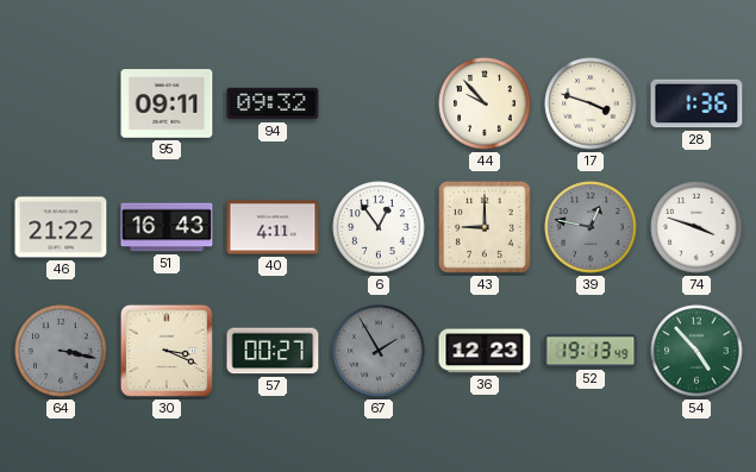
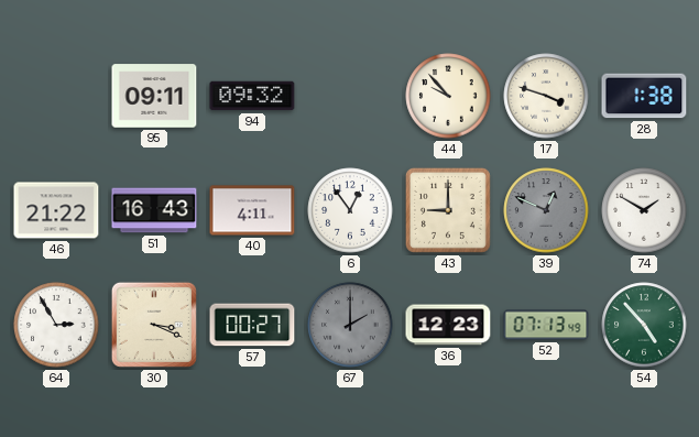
28: 1:36 -> 1:38 (644, 96)
39: 12:47 -> 12:49 (546, 210)
74: 3:48 -> 1:50 (644, 210)
64: 3:17 -> 2:55 (56, 325)
64 dial: grey -> white (56, 325)
67: 1:55 -> 2:00 (350, 325)
52: 19:13 -> 07:13 (546, 325)
